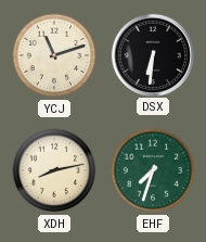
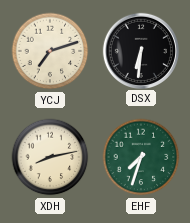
YCJ: 11:12 -> 7:12 (50, 51)
